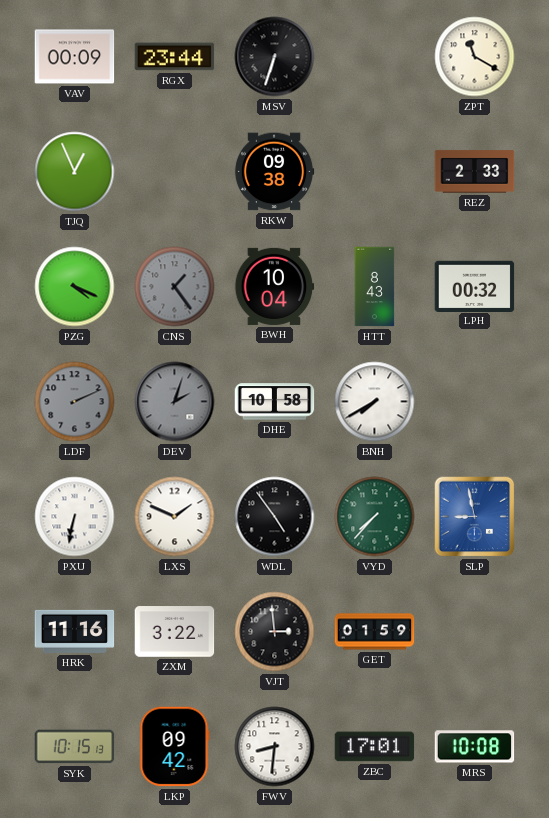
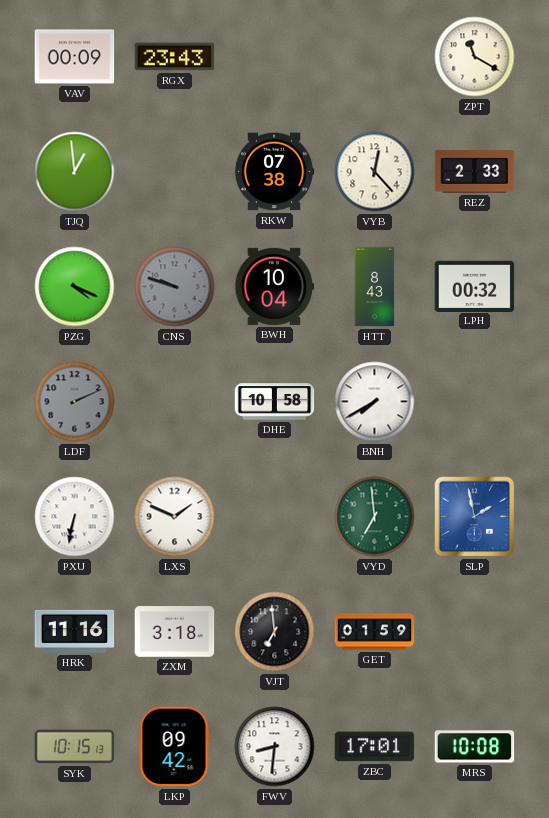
RGX: 23:44 -> 23:43 (175, 57)
MSV: 6:33 -> none (275, 57)
TJQ: 12:56 -> 12:59 (75, 172)
RKW: 09:38 -> 07:38 (274, 172)
VYB: none -> 12:23 (375, 172)
CNS: 1:24 -> 9:48 (175, 287)
DEV: 2:03 -> none (175, 402)
WDL: 4:54 -> none (275, 517)
VYD: 7:37 -> 6:59 (375, 517)
SLP: 8:58 -> 1:58 (475, 517)
ZXM: 3:22 -> 3:18 (175, 632)
VJT: 2:59 -> 6:59 (275, 632)
